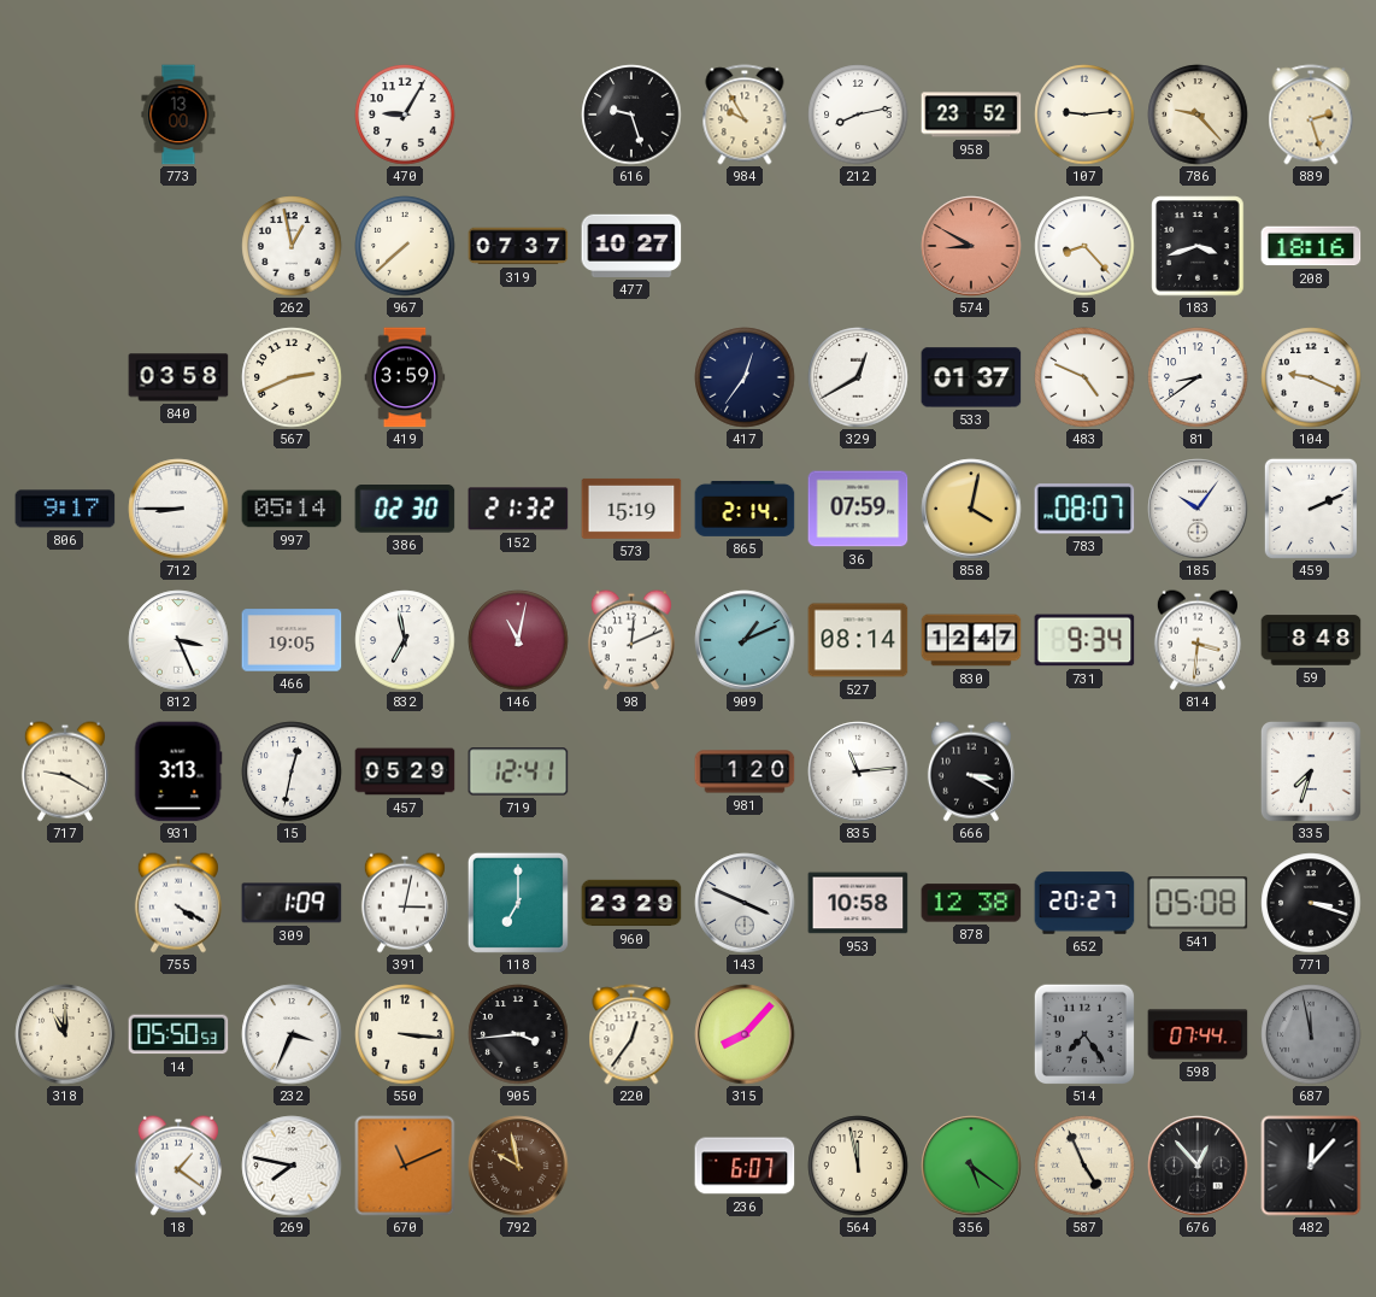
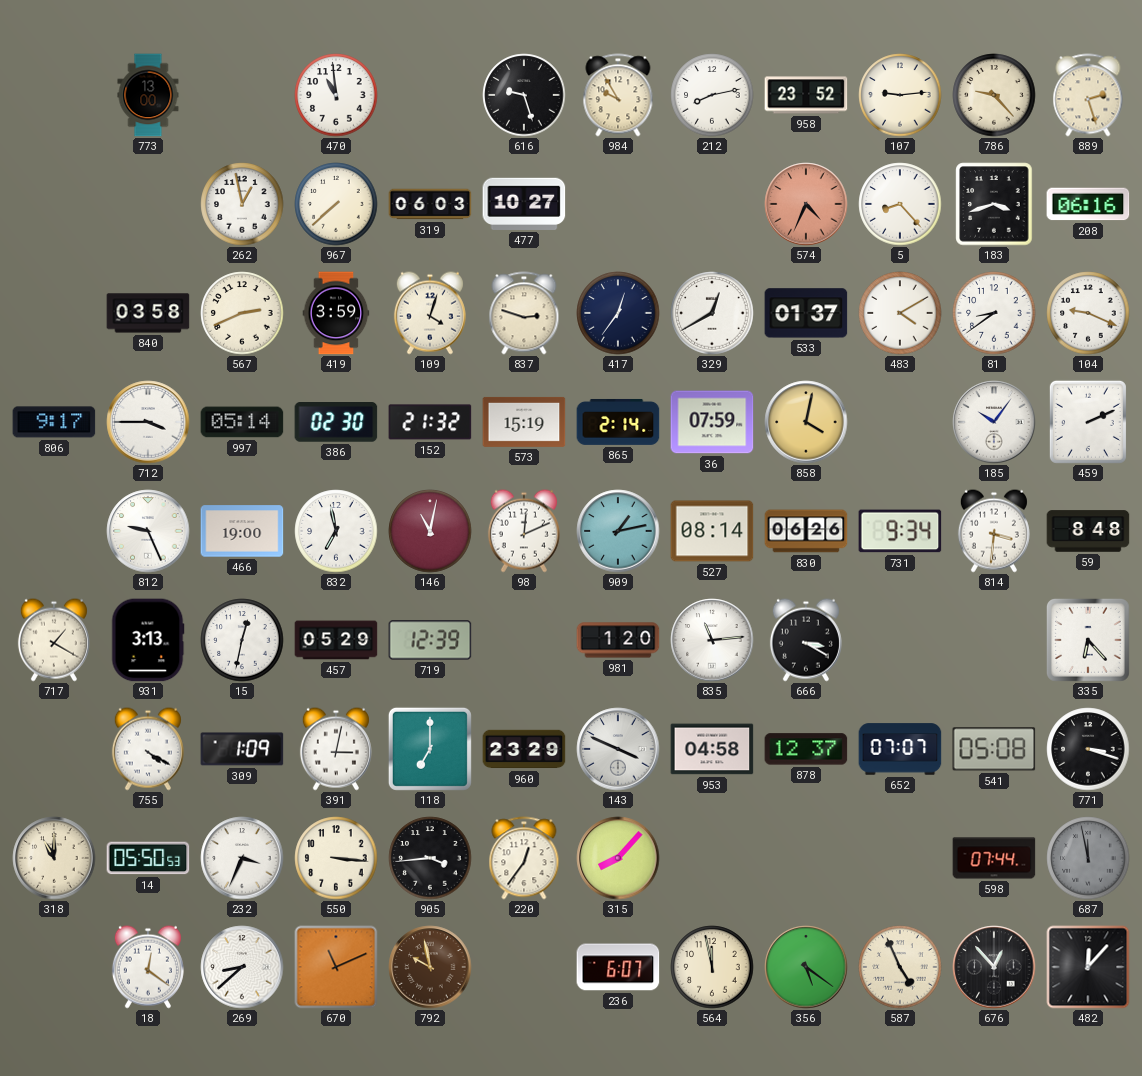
470: 9:05 -> 10:59 (336, 95)
319: 07:37 -> 06:03 (430, 204)
574: 8:50 -> 4:34 (806, 204)
208: 18:16 -> 06:16 (1088, 204)
109: none -> 4:03 (430, 313)
837: none -> 2:48 (524, 313)
483: 4:49 -> 4:10 (900, 313)
712: 8:45 -> 3:45 (148, 422)
783: 08:07 -> none (1084, 509)
812: 3:26 -> 9:26 (148, 531)
466: 19:05 -> 19:00 (242, 531)
909: 1:11 -> 1:13 (618, 531)
830: 12:47 -> 06:26 (806, 531)
717: 9:20 -> 1:20 (54, 640)
719: 12:41 -> 12:39 (430, 640)
335: 7:33 -> 6:23 (1088, 640)
953: 10:58 -> 04:58 (712, 749)
878: 12:38 -> 12:37 (806, 749)
652: 20:27 -> 07:07 (900, 749)
514: 7:24 -> none (1084, 1034)
18: 1:21 -> 12:21 (148, 967)
269: 7:47 -> 8:38 (242, 967)
